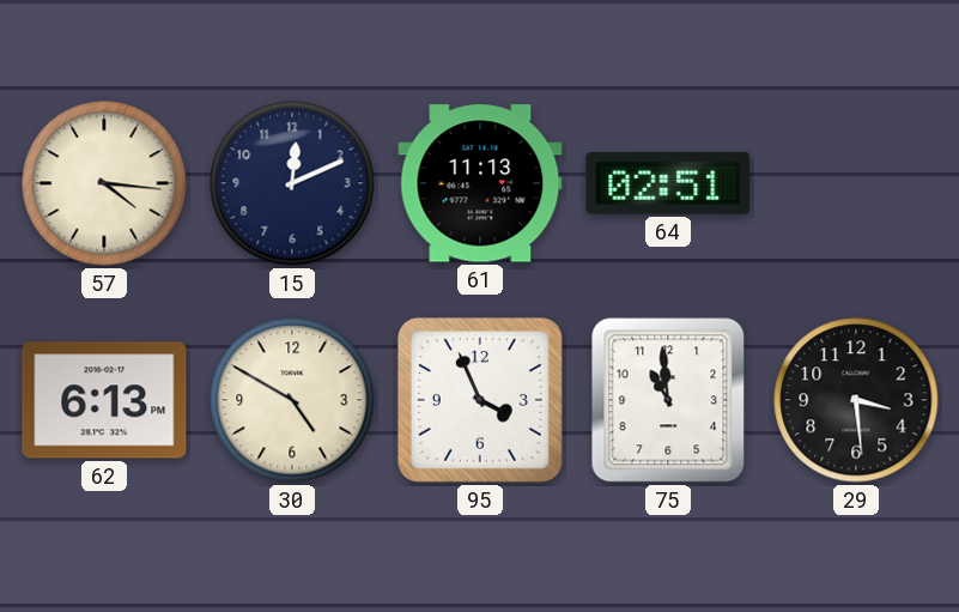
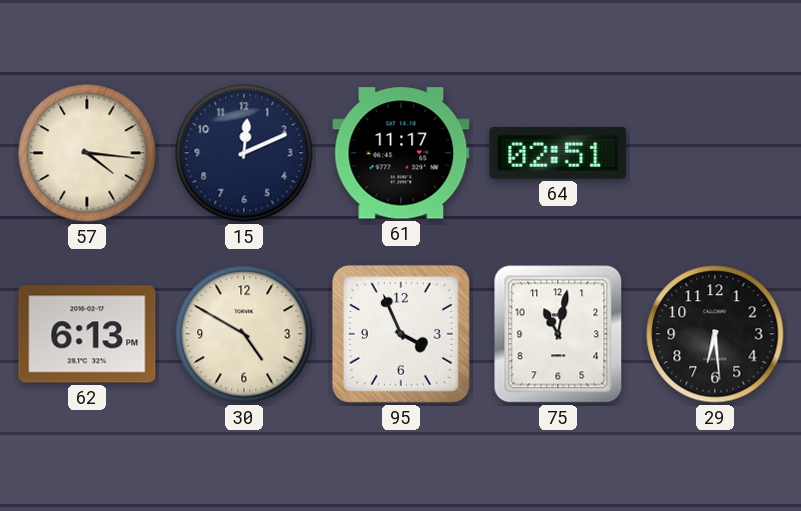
61: 11:13 -> 11:17 (401, 153)
75: 10:59 -> 11:02 (558, 334)
29: 3:29 -> 6:29 (715, 334)
